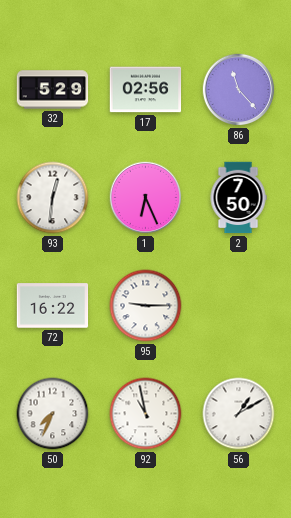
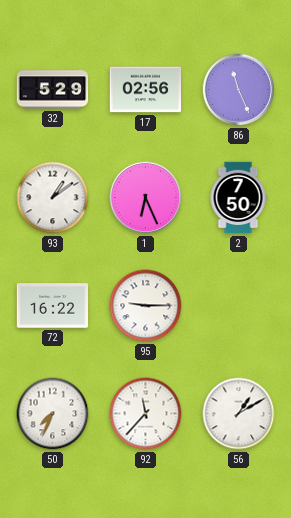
86: 11:23 -> 11:26 (239, 90)
93: 12:31 -> 1:09 (53, 198)
92: 10:58 -> 11:37 (146, 414)
